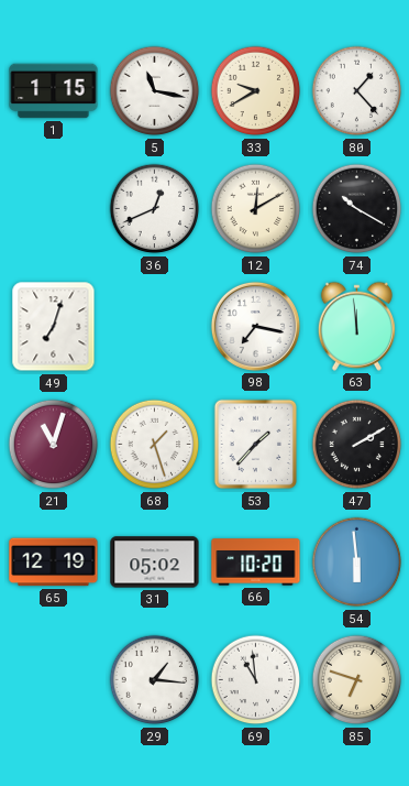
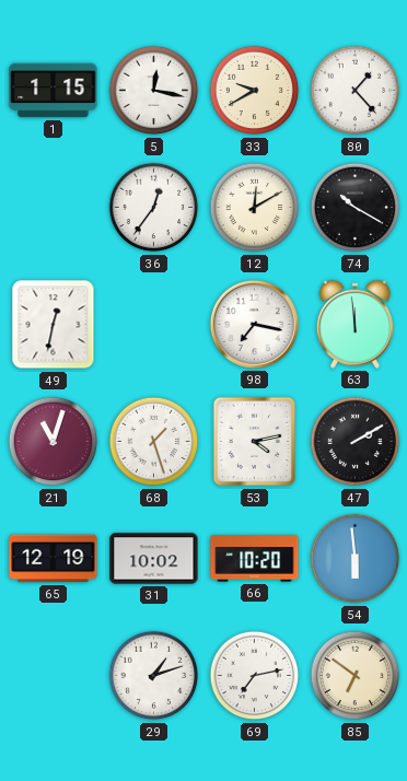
5: 11:17 -> 12:17 (154, 91)
36: 12:41 -> 12:36 (154, 208)
49: 7:03 -> 12:32 (54, 325)
53: 1:37 -> 4:13 (254, 442)
31: 05:02 -> 10:02 (154, 559)
29: 1:16 -> 1:12 (154, 676)
69: 10:59 -> 7:13 (255, 676)
85: 6:48 -> 6:51 (356, 676)
